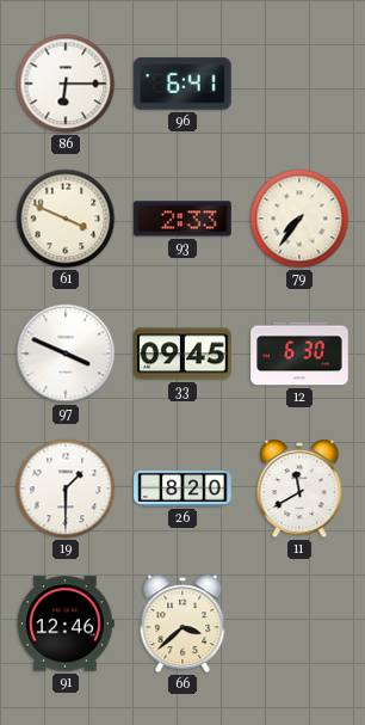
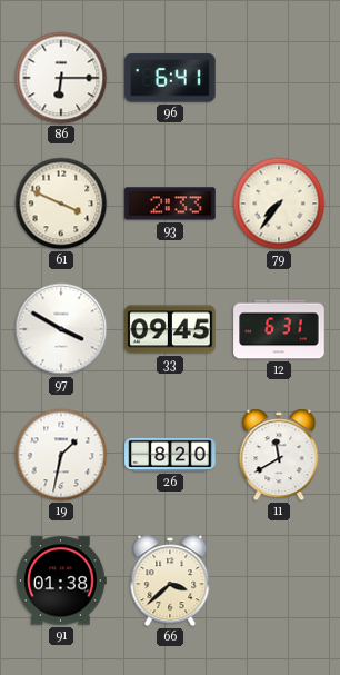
97: 3:49 -> 3:50 (61, 329)
12: 6:30 -> 6:31 (279, 329)
19: 1:30 -> 1:32 (61, 455)
91: 12:46 -> 01:38 (61, 580)
